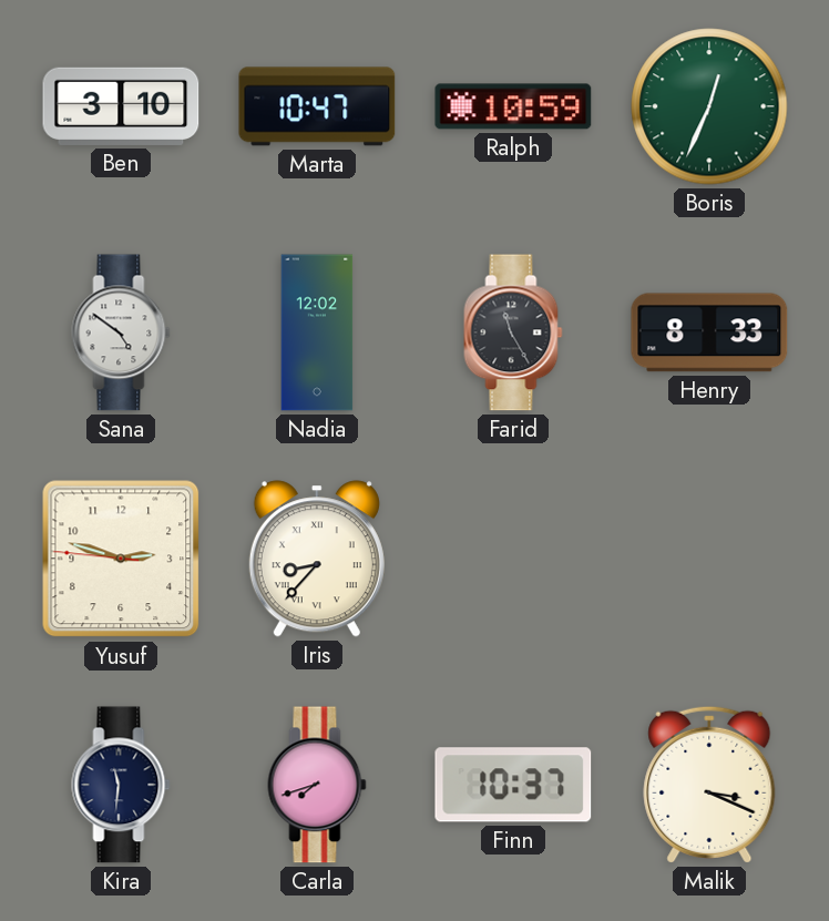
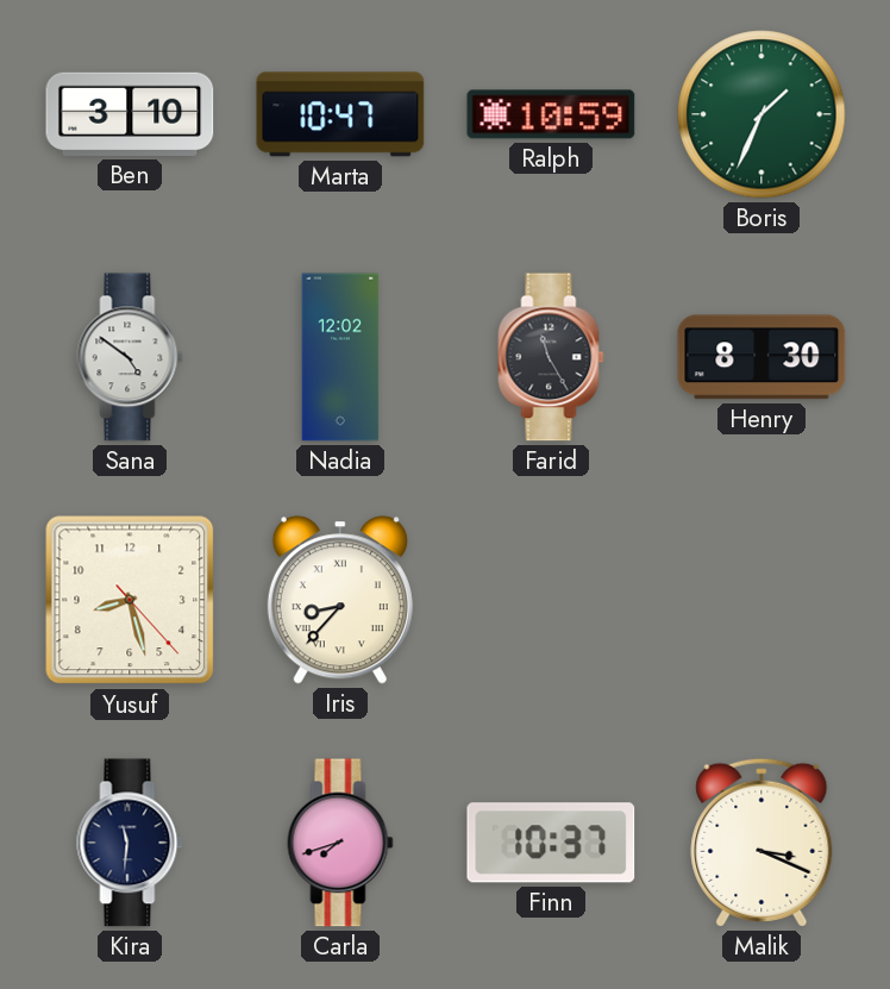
Boris: 12:34 -> 1:34 (761, 114)
Henry: 8:33 -> 8:30 (761, 357)
Yusuf: 2:47 -> 8:27 (130, 600)
